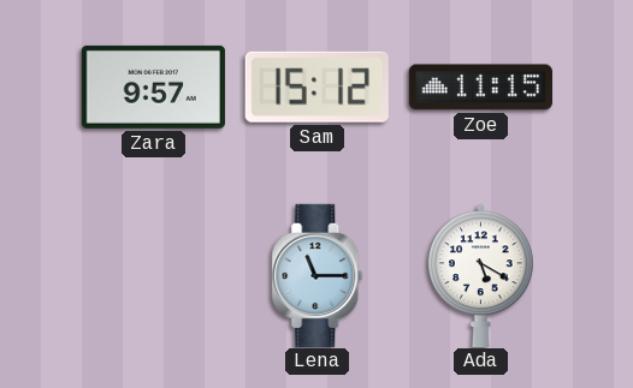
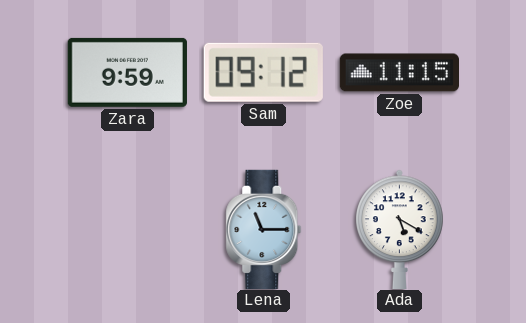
Zara: 9:57 -> 9:59 (127, 72)
Sam: 15:12 -> 09:12 (263, 72)
